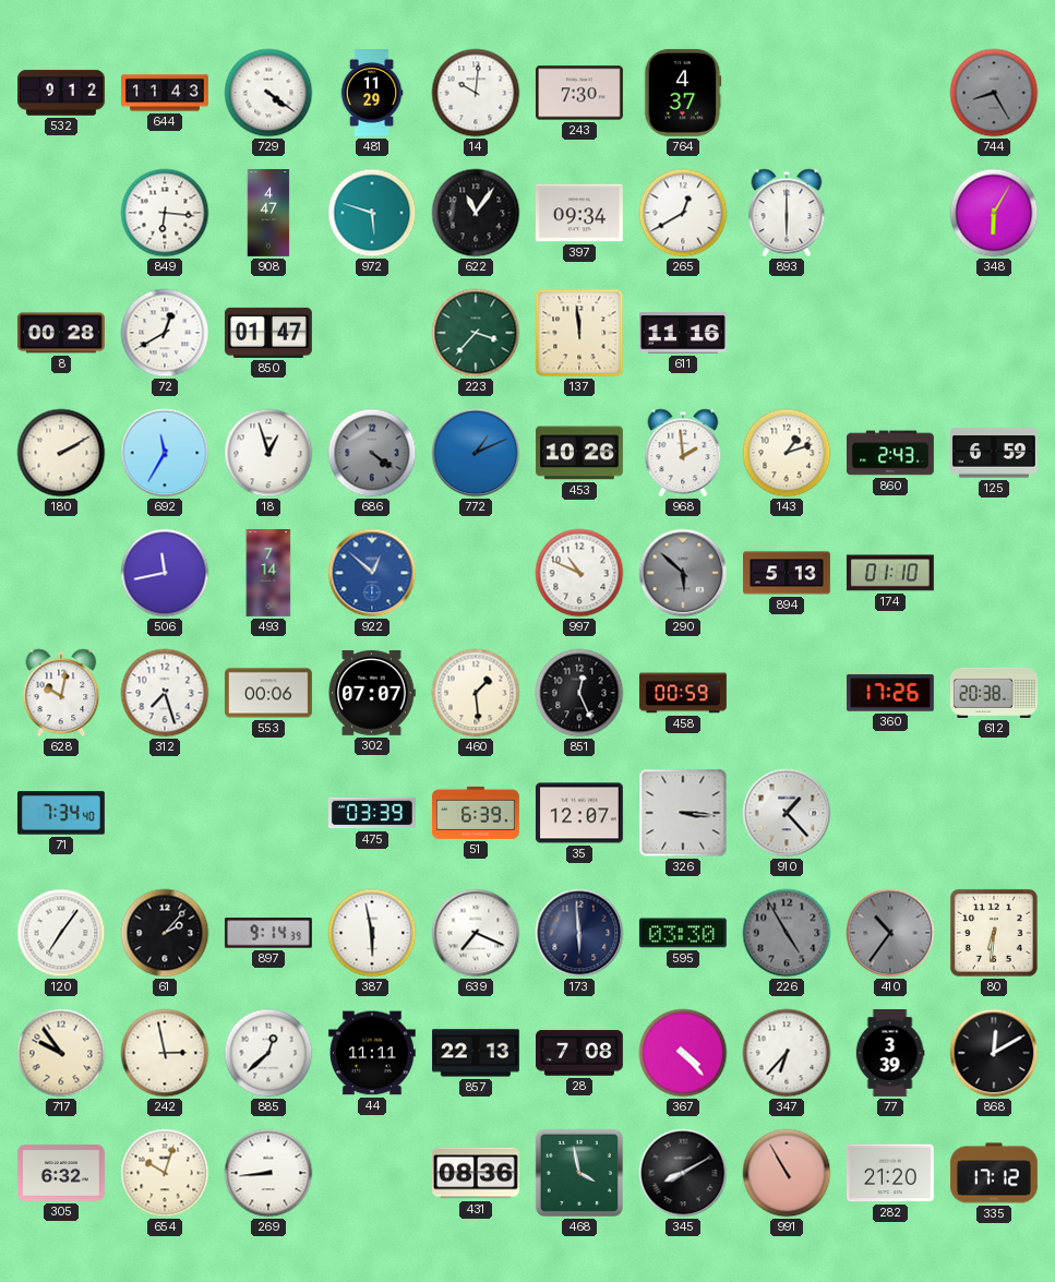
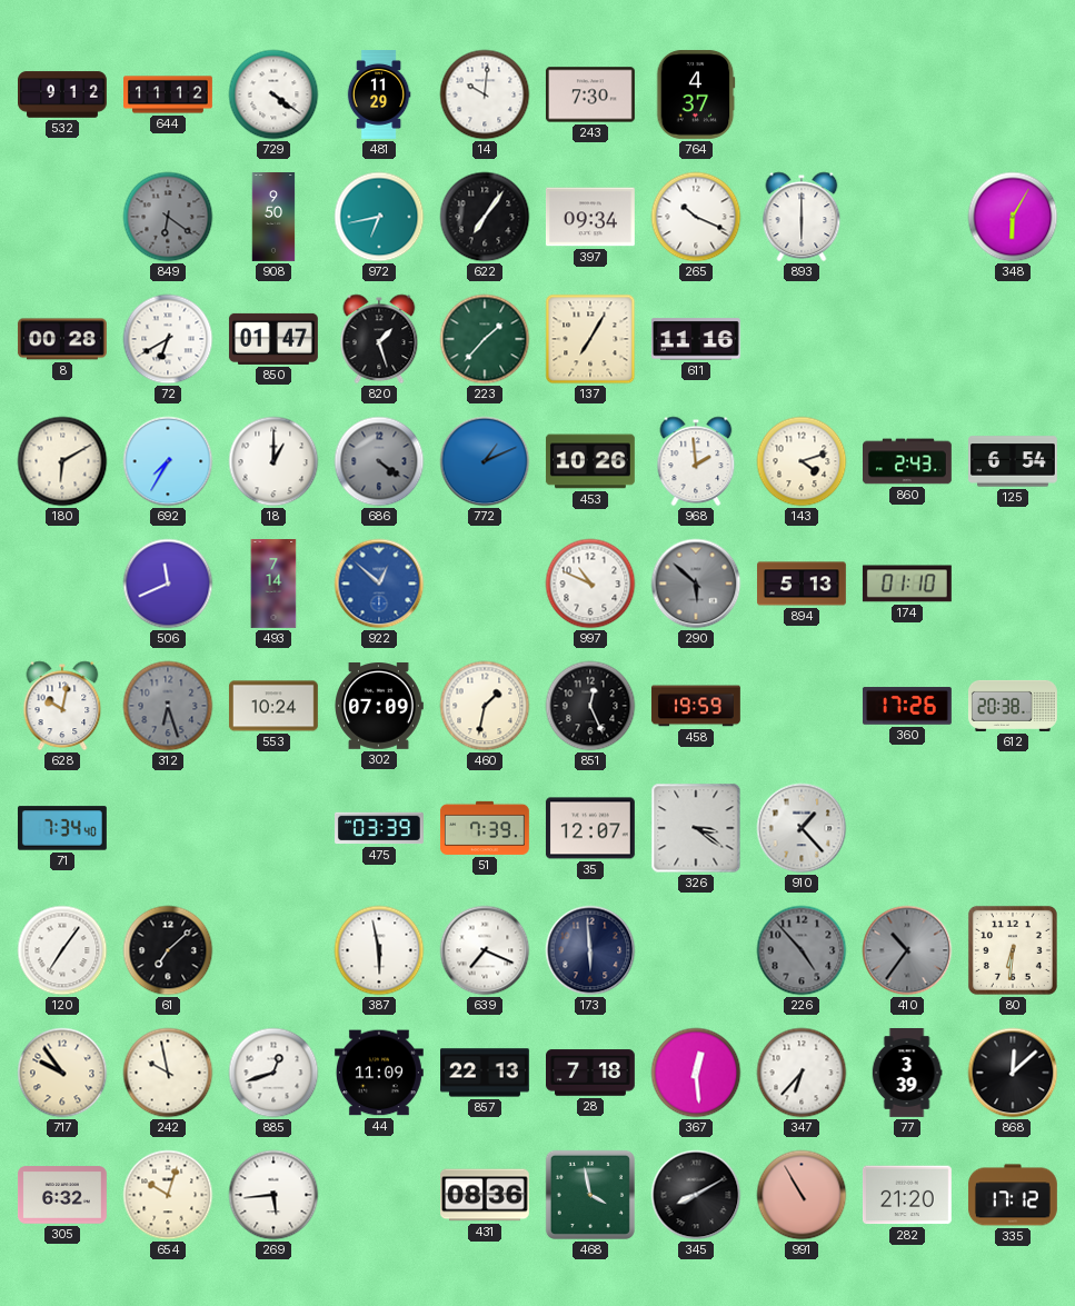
644: 11:43 -> 11:12 (169, 94)
744: 8:25 -> none (994, 93)
849: 6:16 -> 6:21 (168, 217)
849 dial: white -> grey (168, 217)
908: 4:47 -> 9:50 (273, 218)
972: 5:48 -> 6:43 (379, 217)
622: 11:06 -> 7:06 (485, 217)
265: 12:40 -> 10:19 (696, 217)
72: 12:40 -> 6:40 (168, 339)
820: none -> 1:27 (379, 339)
223: 3:37 -> 1:37 (485, 339)
137: 11:59 -> 7:05 (590, 339)
180: 2:10 -> 6:10 (62, 461)
692: 11:35 -> 7:35 (168, 461)
18: 12:57 -> 1:00 (273, 461)
143: 1:12 -> 4:12 (802, 461)
125: 6:59 -> 6:54 (1014, 461)
506: 11:43 -> 11:41 (168, 584)
312: 7:27 -> 6:27 (168, 706)
312 dial: white -> grey (168, 706)
553: 00:06 -> 10:24 (273, 706)
302: 07:07 -> 07:09 (379, 707)
460: 1:29 -> 1:32 (485, 706)
458: 00:59 -> 19:59 (696, 706)
51: 6:39 -> 7:39 (485, 828)
326: 3:16 -> 3:21 (696, 828)
61: 2:07 -> 7:08 (168, 950)
897: 9:14 -> none (268, 933)
595: 03:30 -> none (683, 933)
226: 4:55 -> 4:53 (802, 950)
242: 2:58 -> 9:58 (168, 1073)
885: 12:38 -> 12:42 (273, 1073)
44: 11:11 -> 11:09 (379, 1073)
28: 7:08 -> 7:18 (591, 1073)
367: 4:23 -> 12:29 (696, 1073)
868: 12:10 -> 12:08 (1013, 1073)
269: 8:44 -> 5:44 (273, 1195)
